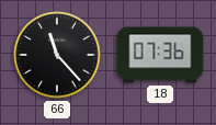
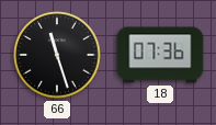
66: 11:23 -> 11:27 (57, 55)
